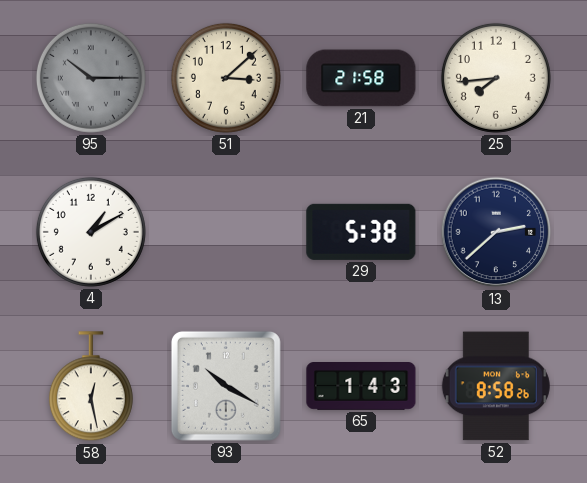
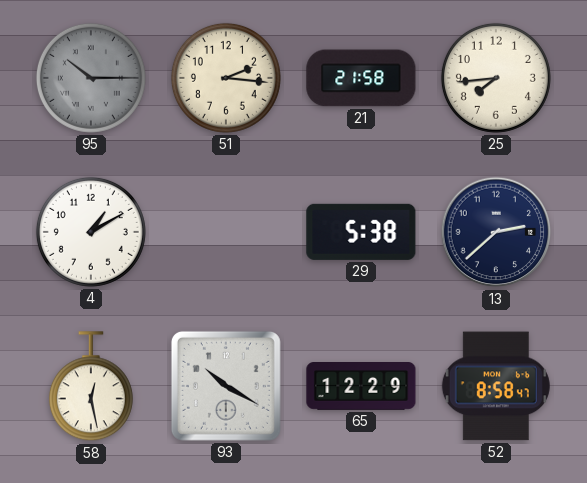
51: 3:08 -> 2:16 (226, 78)
65: 1:43 -> 12:29 (361, 387)
52: 8:58:26 -> 8:58:47 (496, 386)
